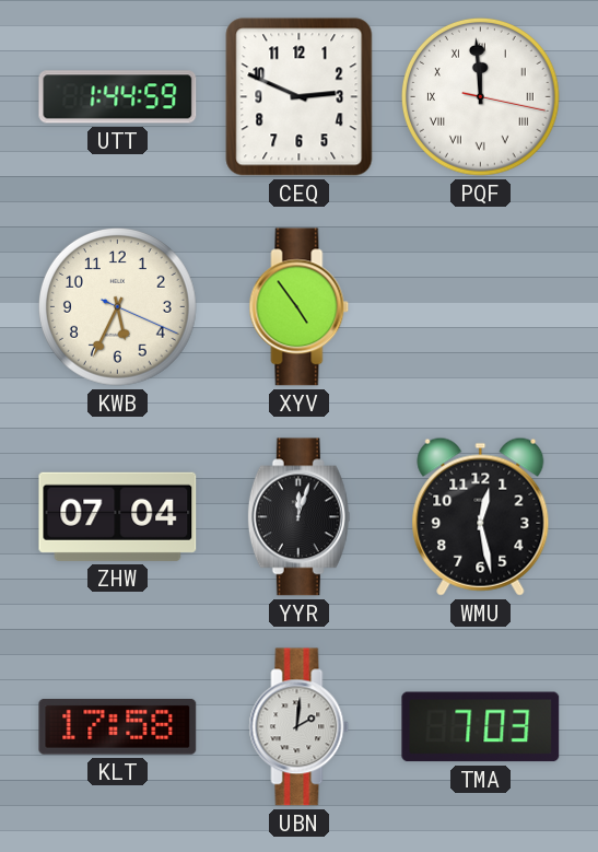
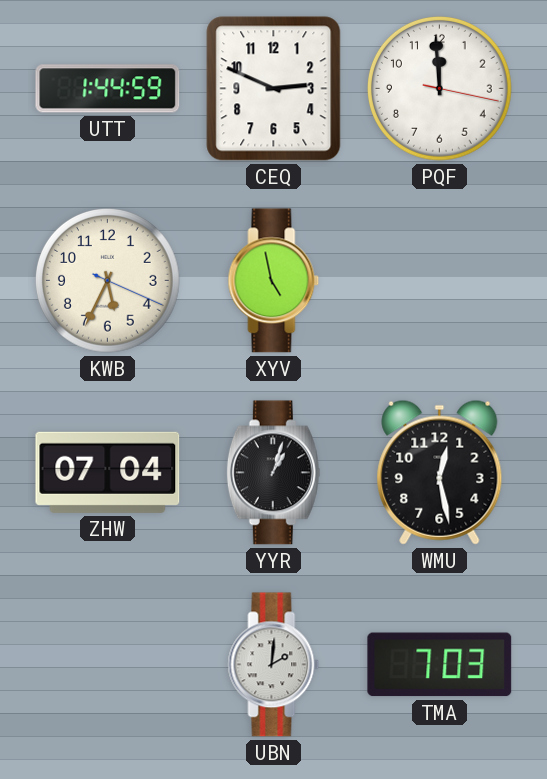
PQF numerals: Roman -> Arabic (439, 88)
XYV: 4:54 -> 4:58 (274, 281)
YYR: 12:03 -> 1:03 (273, 473)
KLT: 17:58 -> none (118, 727)
